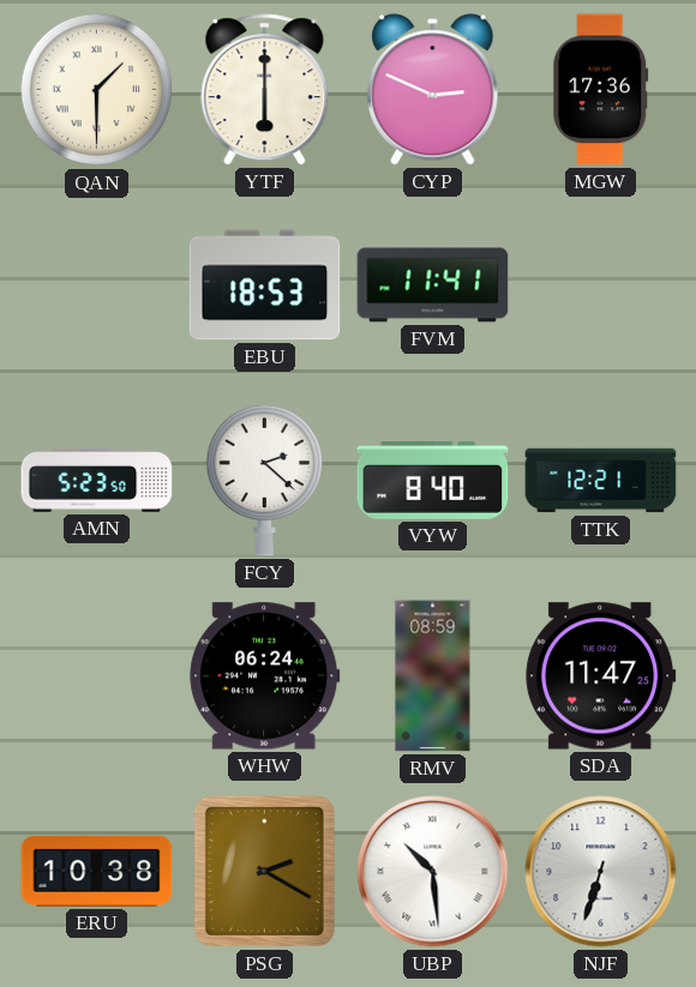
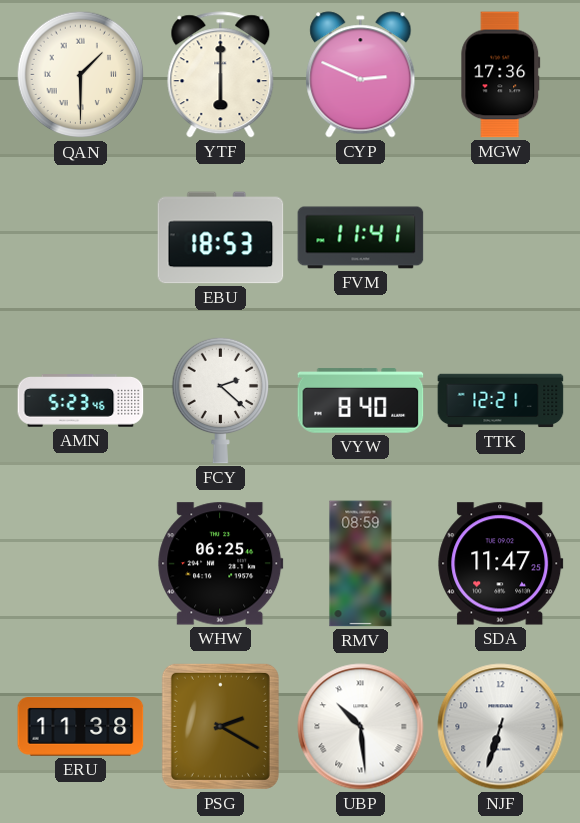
AMN: 5:23:50 -> 5:23:46 (81, 401)
WHW: 06:24 -> 06:25 (221, 564)
ERU: 10:38 -> 11:38 (81, 727)
